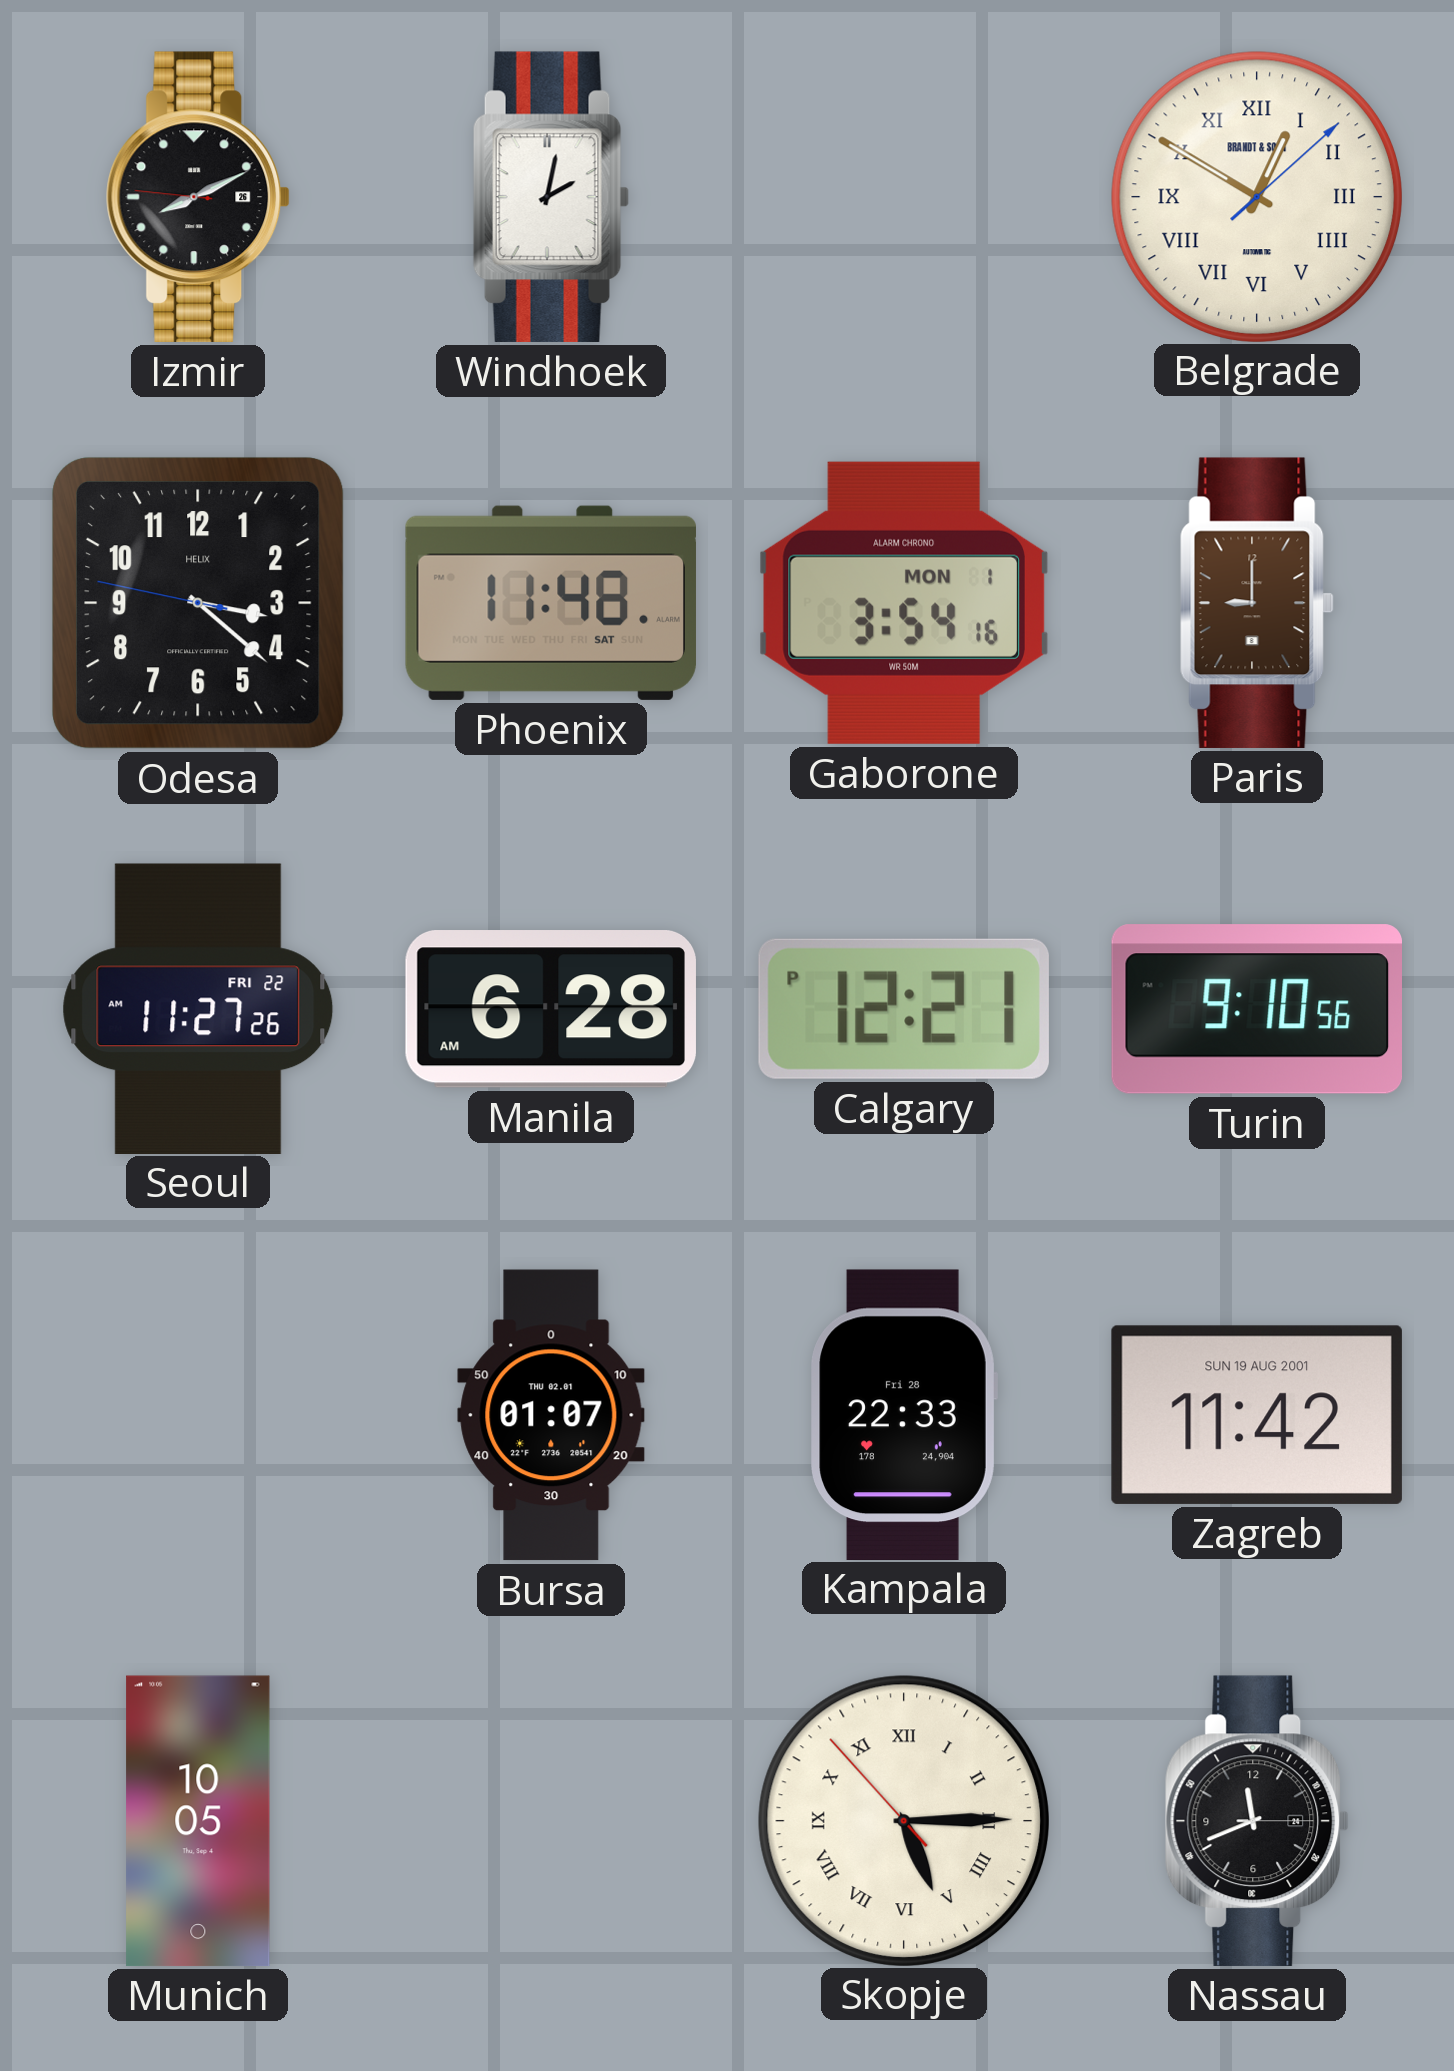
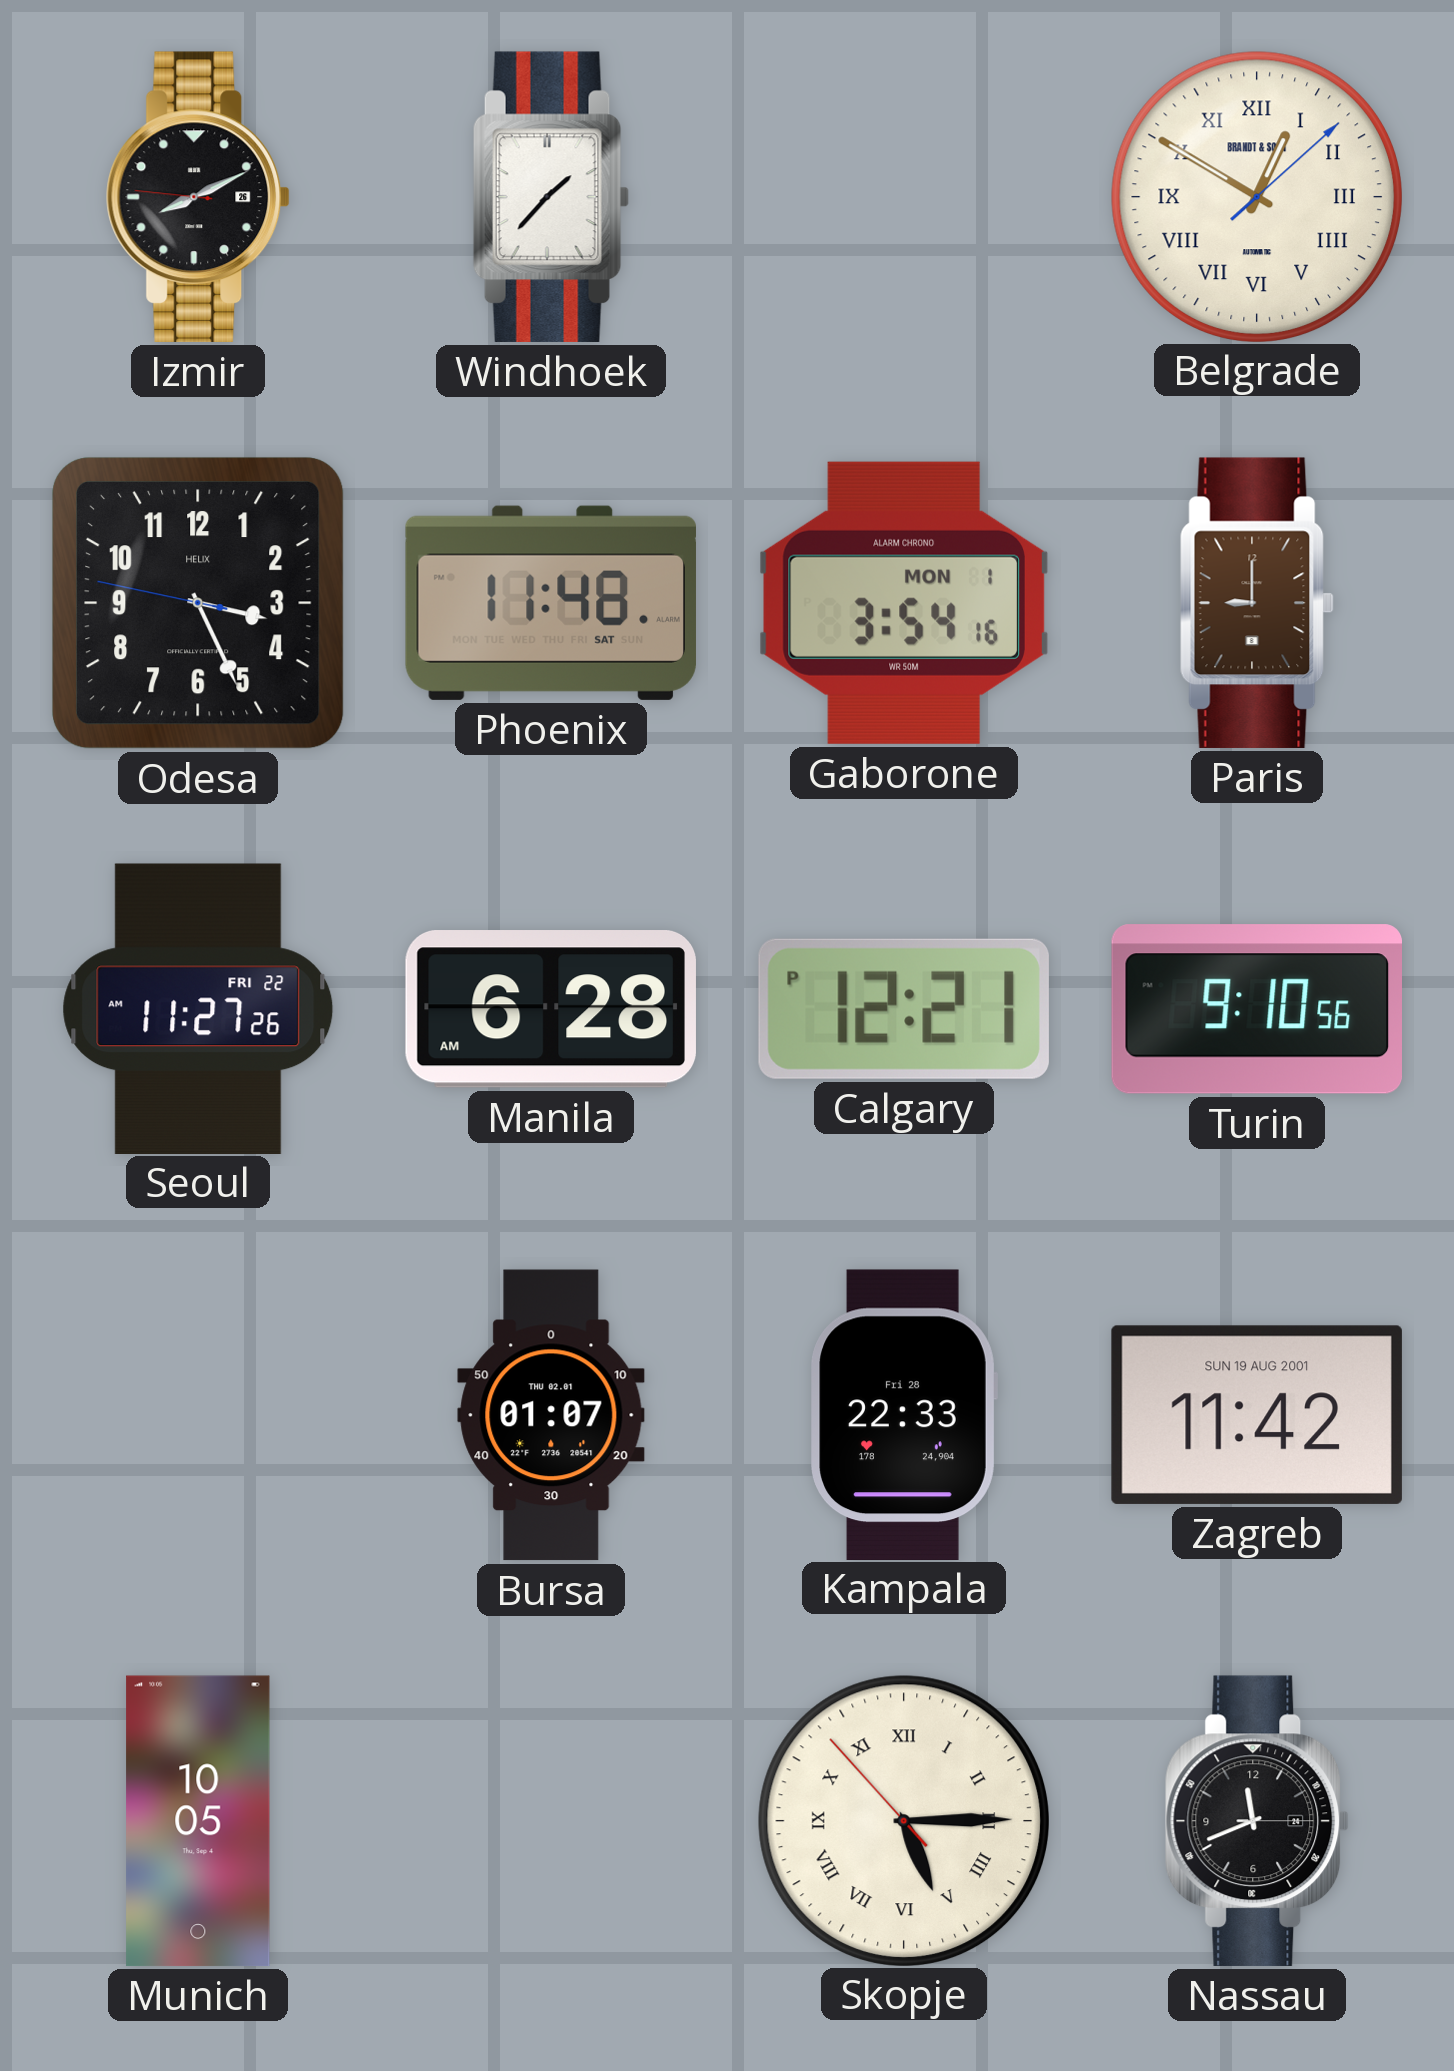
Windhoek: 2:02 -> 1:37 (551, 197)
Odesa: 3:21 -> 3:25 (198, 603)
